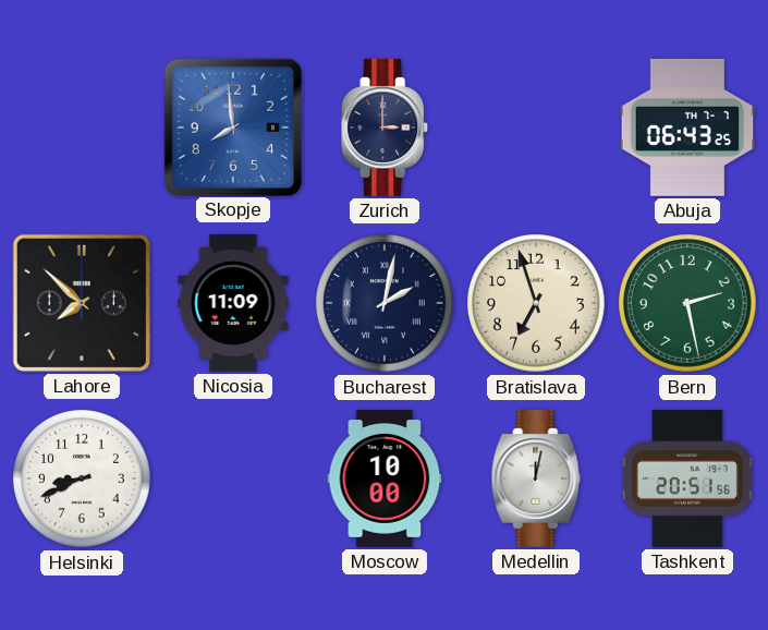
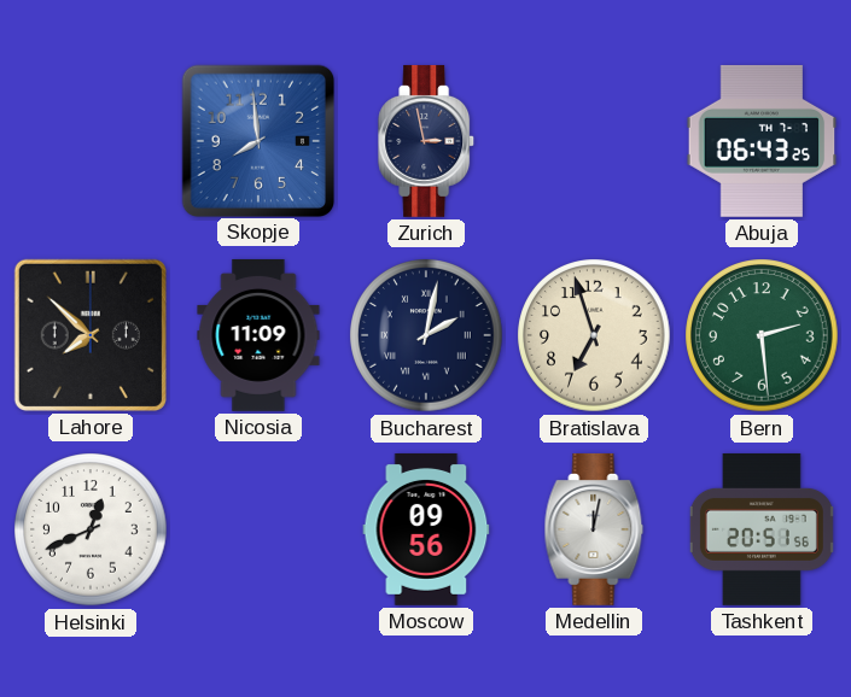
Zurich: 3:00 -> 2:58 (427, 141)
Bern: 2:28 -> 2:29 (762, 335)
Helsinki: 8:41 -> 12:41 (91, 529)
Moscow: 10:00 -> 09:56 (426, 529)
